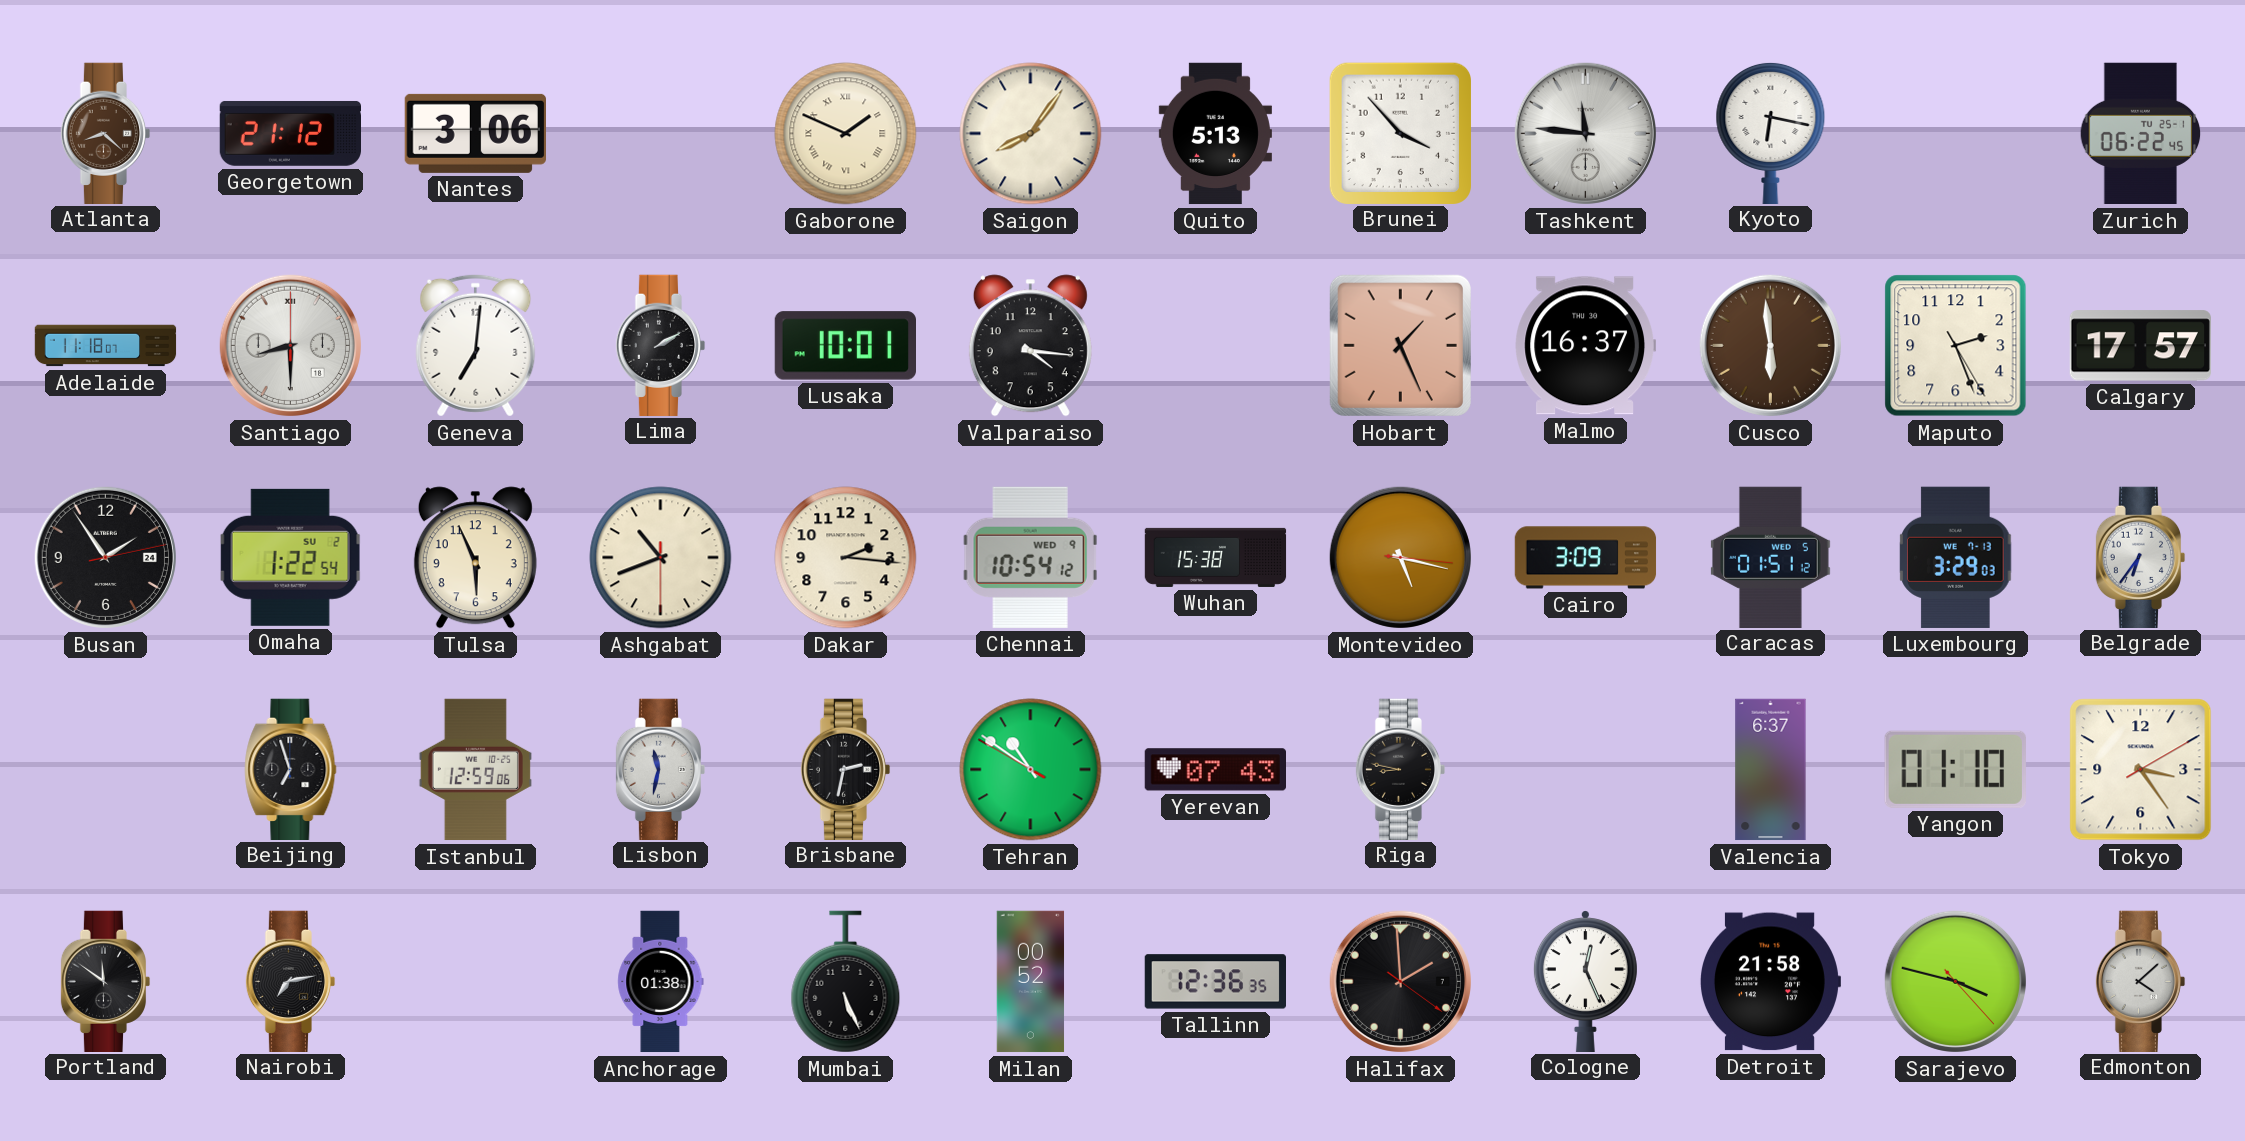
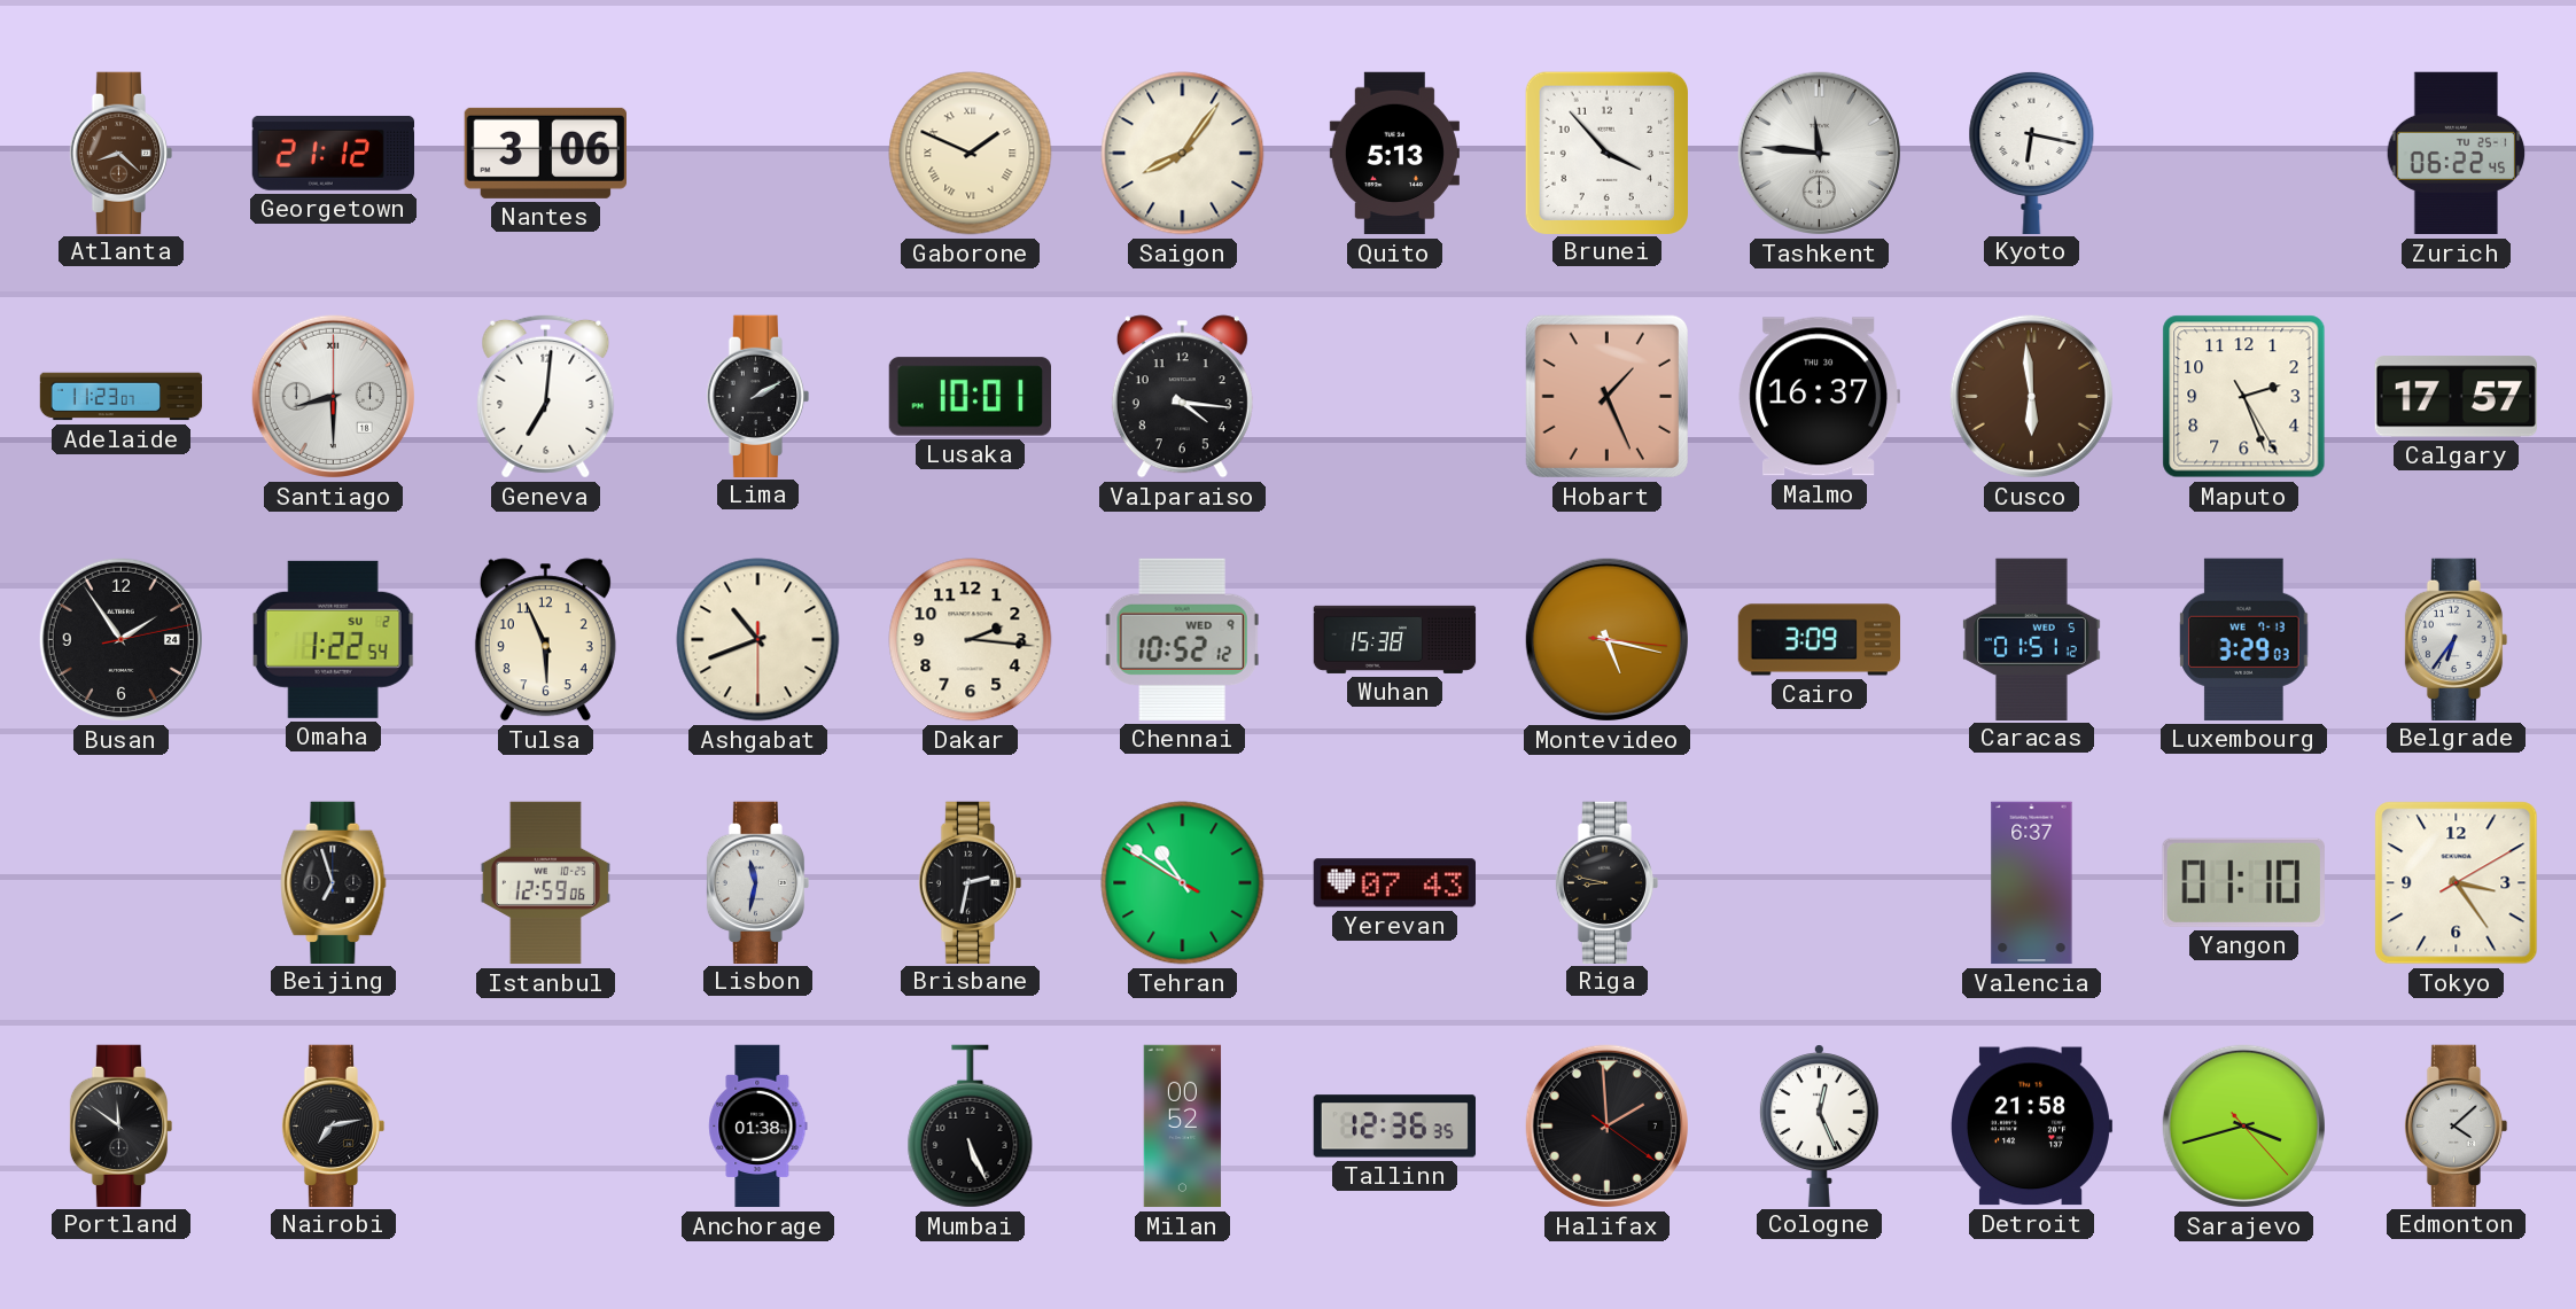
Adelaide: 11:18 -> 11:23 (122, 397)
Chennai: 10:54 -> 10:52 (1182, 639)
Sarajevo: 3:47 -> 3:42 (2243, 1125)
